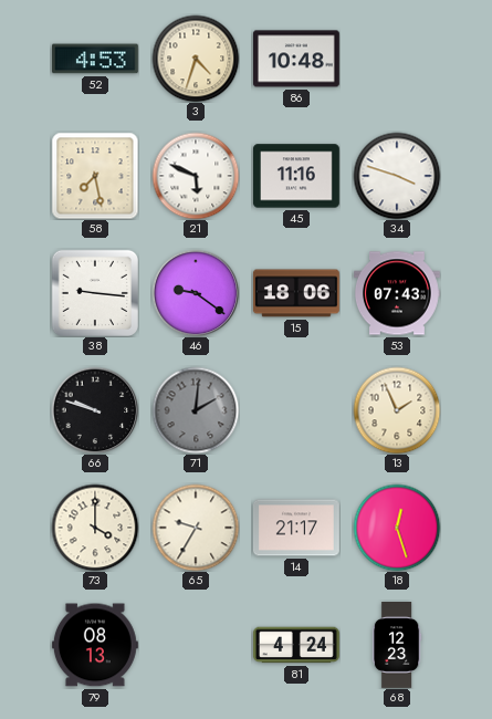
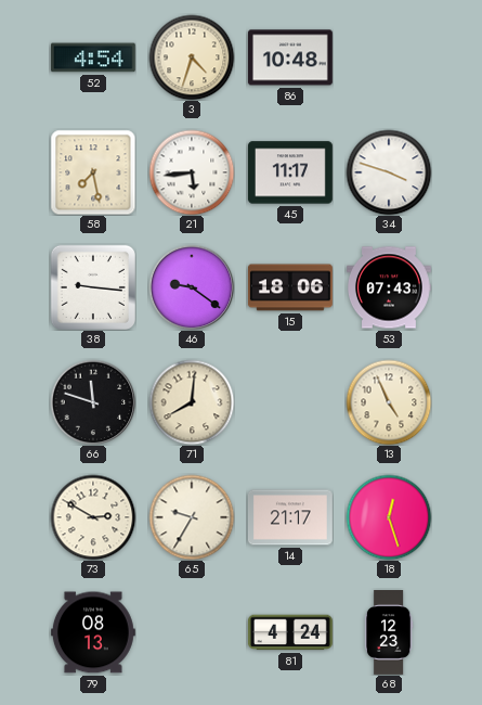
52: 4:53 -> 4:54 (93, 57)
21: 5:49 -> 5:44 (192, 172)
45: 11:16 -> 11:17 (290, 172)
66: 9:48 -> 11:48 (93, 402)
71: 2:01 -> 8:01 (192, 402)
71 dial: grey -> cream (192, 402)
13: 1:56 -> 4:56 (389, 402)
73: 4:00 -> 2:50 (93, 517)
